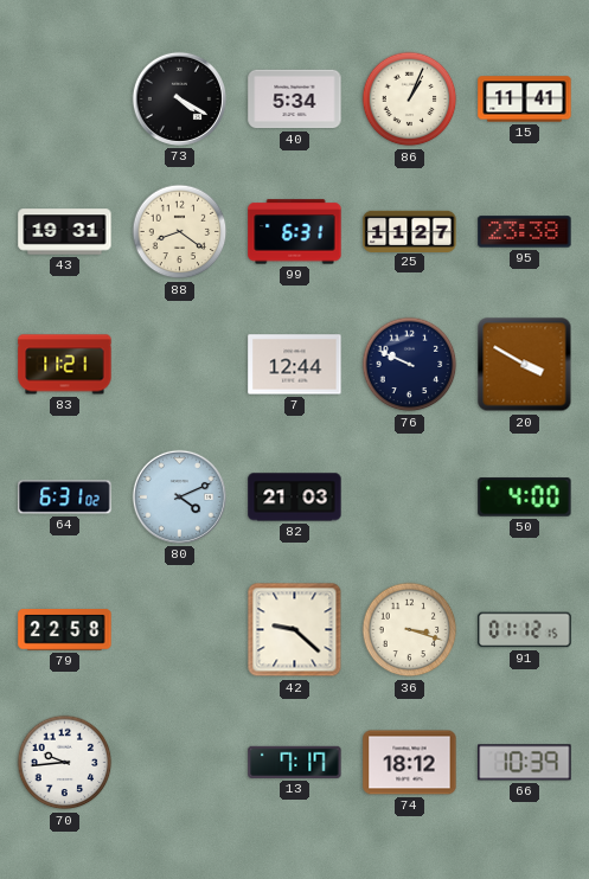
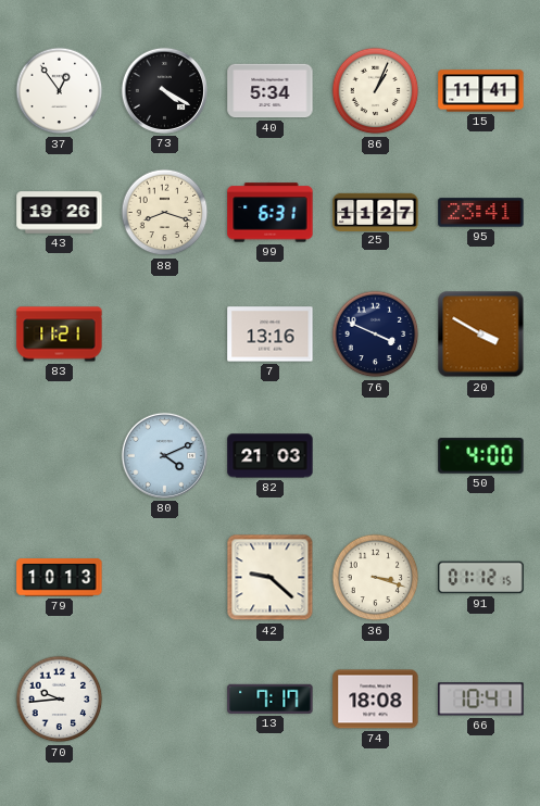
37: none -> 12:54 (60, 91)
43: 19:31 -> 19:26 (60, 213)
88: 8:21 -> 8:18 (165, 213)
95: 23:38 -> 23:41 (481, 213)
7: 12:44 -> 13:16 (271, 335)
76: 9:49 -> 3:49 (376, 335)
64: 6:31 -> none (65, 498)
79: 22:58 -> 10:13 (60, 578)
74: 18:12 -> 18:08 (376, 700)
66: 10:39 -> 10:41 (481, 700)
